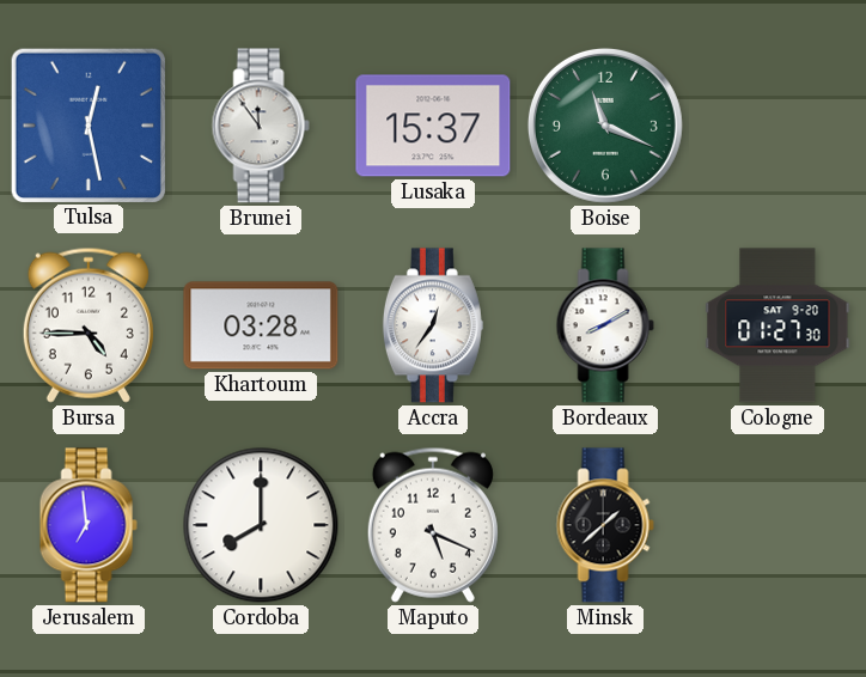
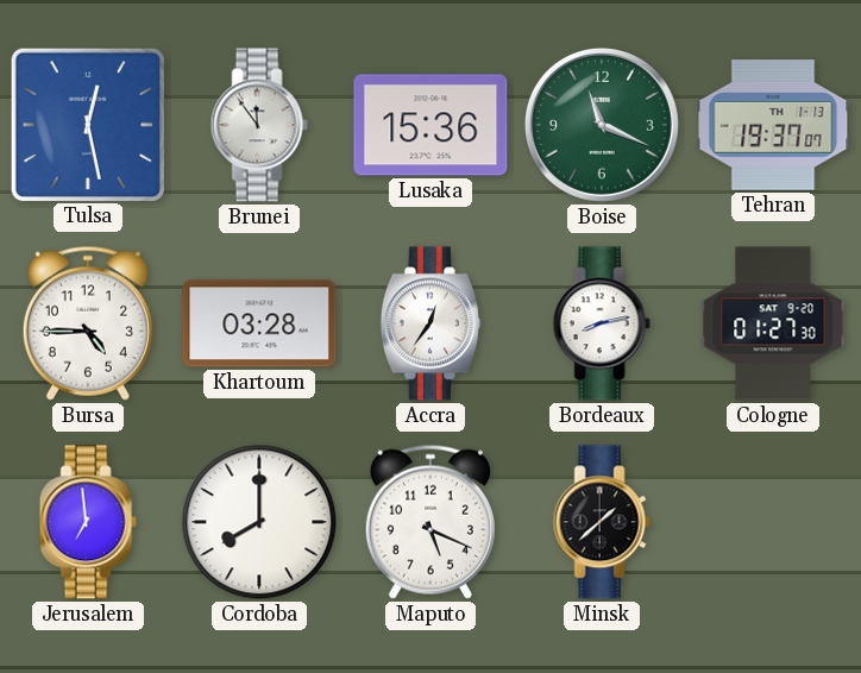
Lusaka: 15:37 -> 15:36 (430, 125)
Tehran: none -> 19:37 (773, 125)
Bordeaux: 8:10 -> 8:13 (602, 323)
